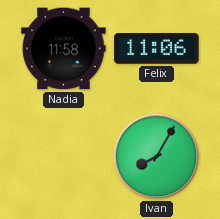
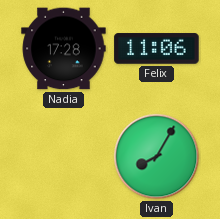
Nadia: 11:58 -> 17:28 (64, 49)
